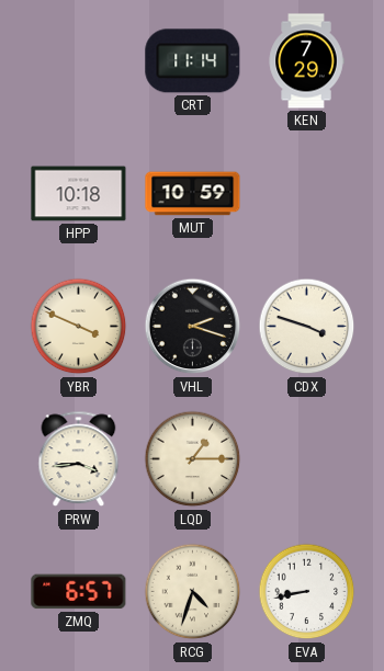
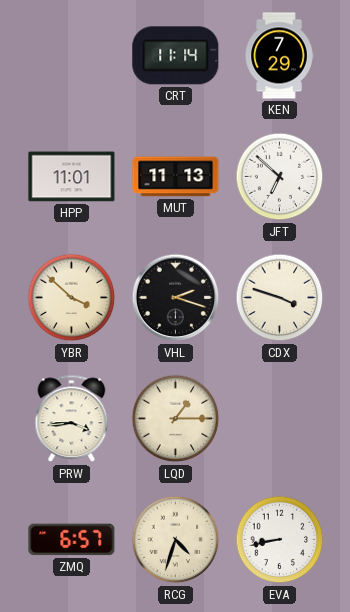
HPP: 10:18 -> 11:01 (72, 177)
MUT: 10:59 -> 11:13 (176, 177)
JFT: none -> 6:52 (280, 177)
YBR: 3:49 -> 3:52 (72, 298)
